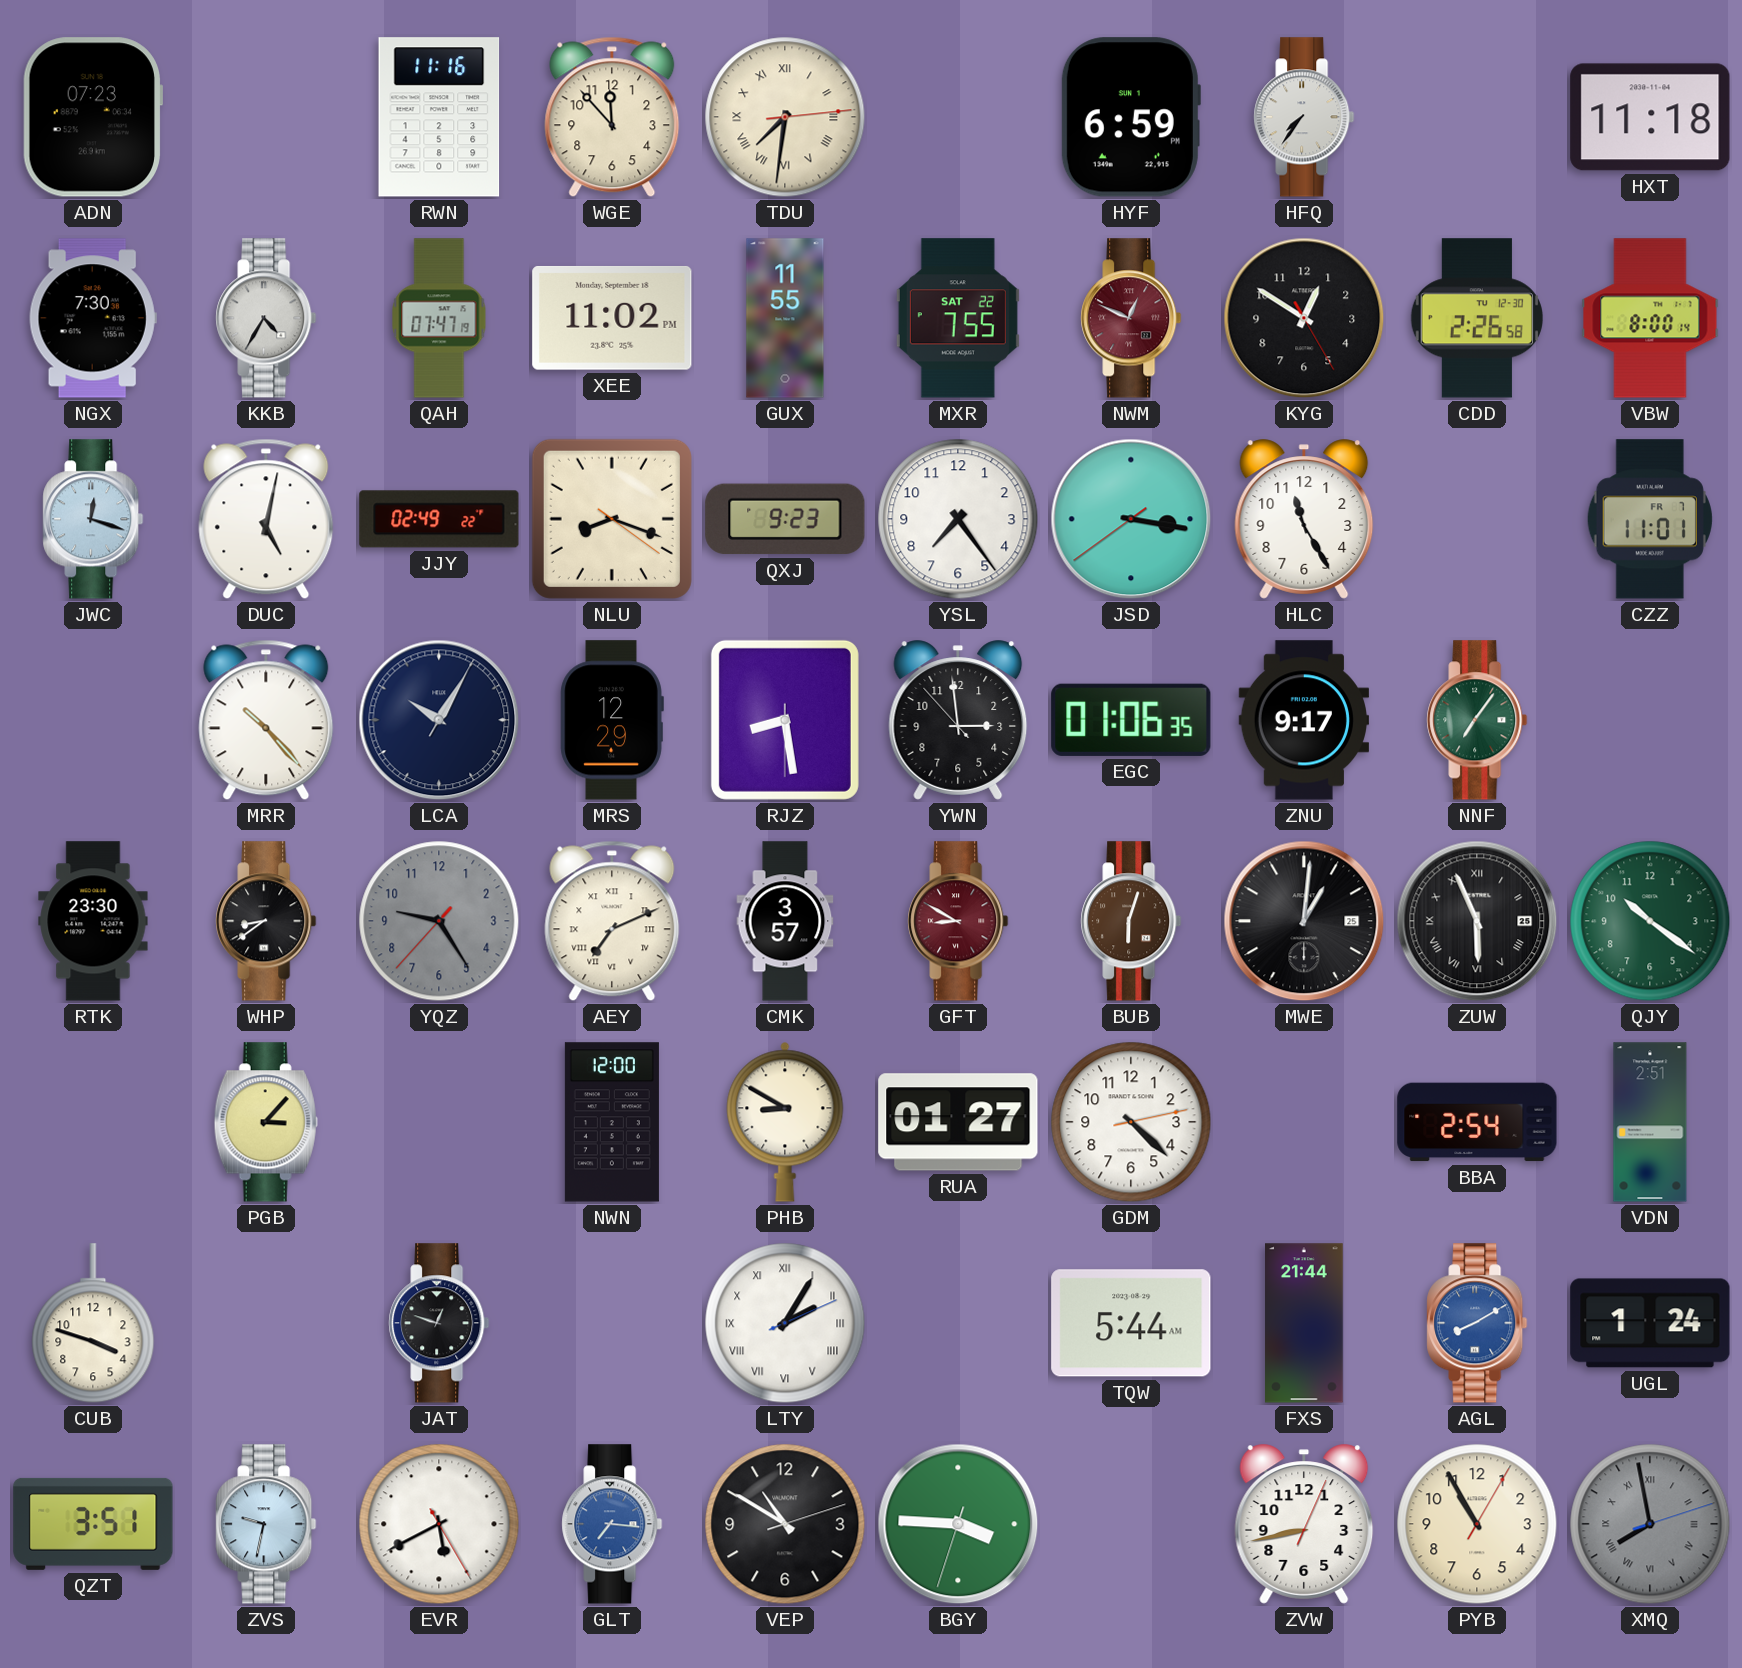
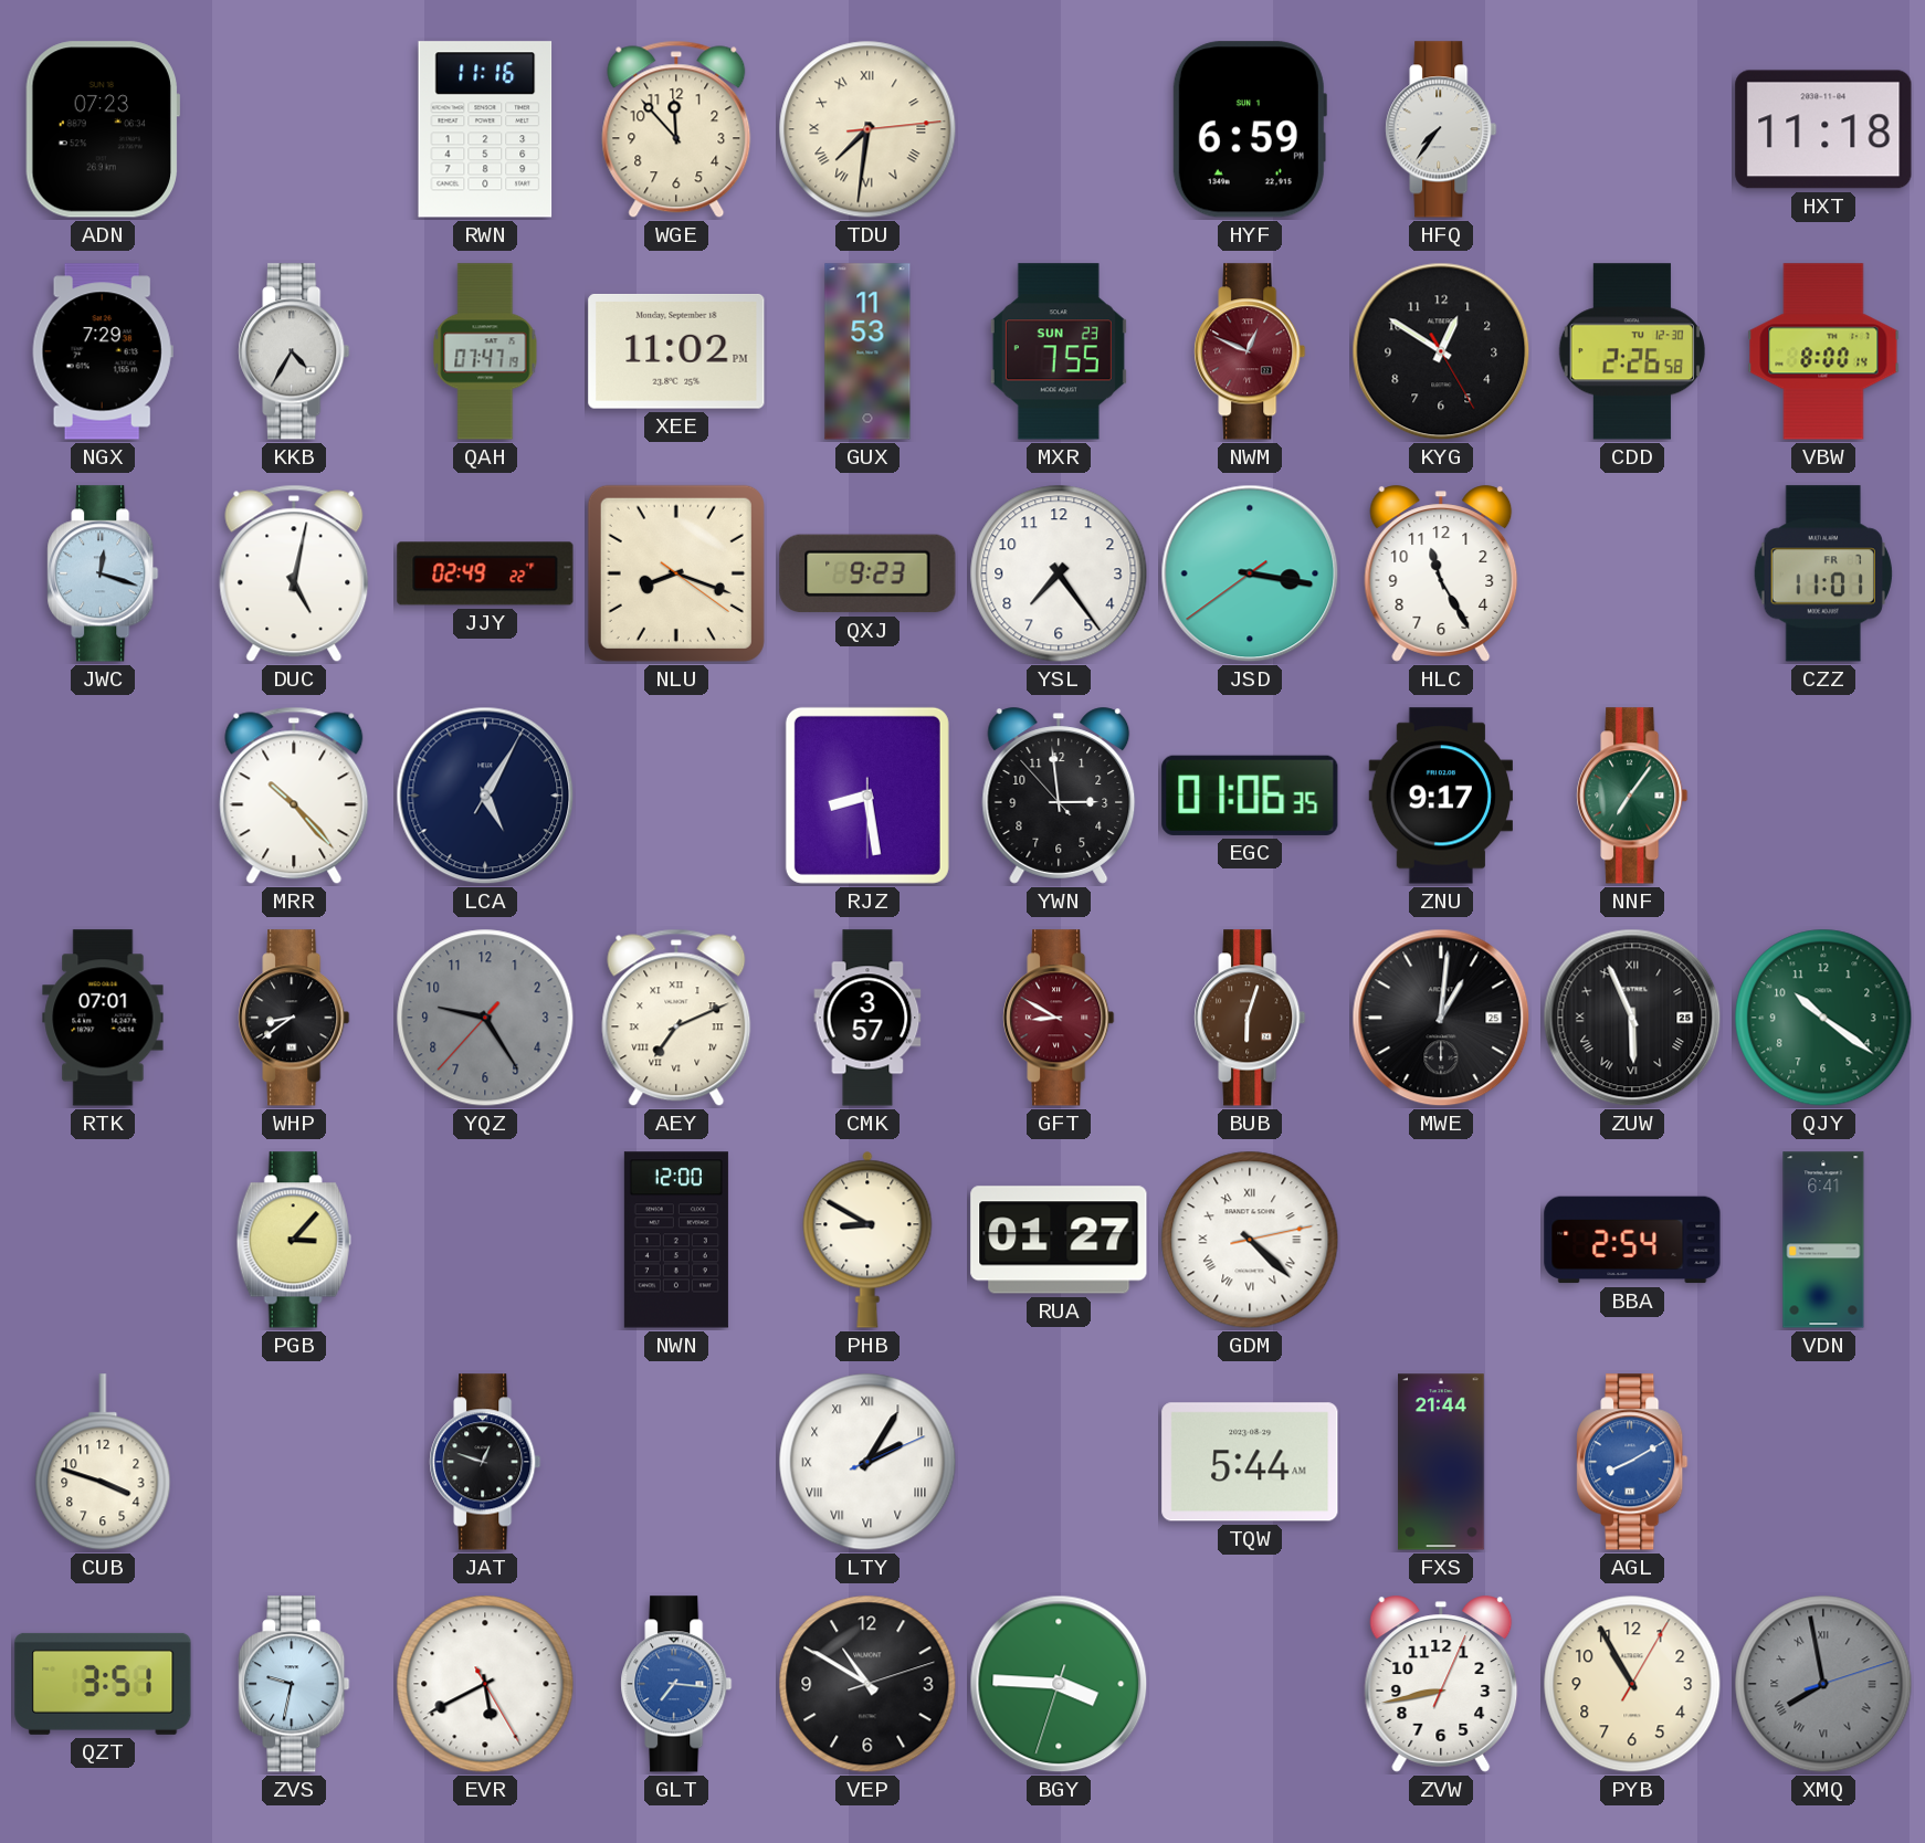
NGX: 7:30 -> 7:29 (103, 351)
GUX: 11:55 -> 11:53 (867, 351)
MXR date: SAT 22 -> SUN 23 (1059, 351)
LCA: 10:05 -> 5:05 (485, 796)
MRS: 12:29 -> none (612, 720)
RTK: 23:30 -> 07:01 (103, 1018)
GDM numerals: Arabic -> Roman (1250, 1240)
VDN: 2:51 -> 6:41 (1823, 1240)
UGL: 1:24 -> none (1650, 1323)
